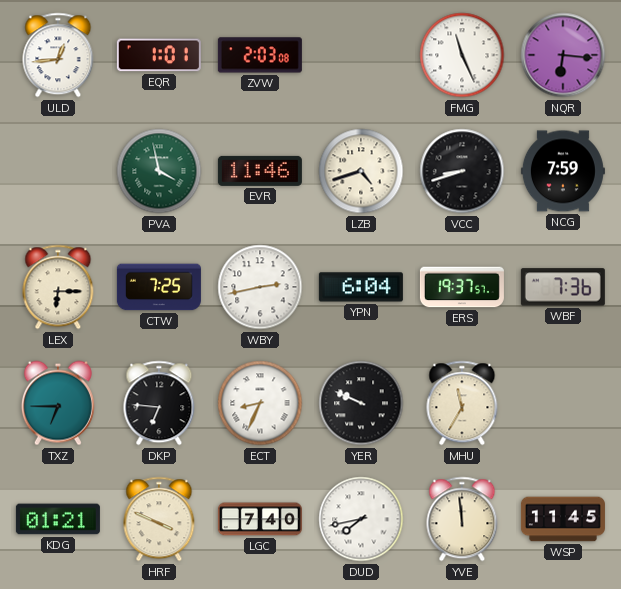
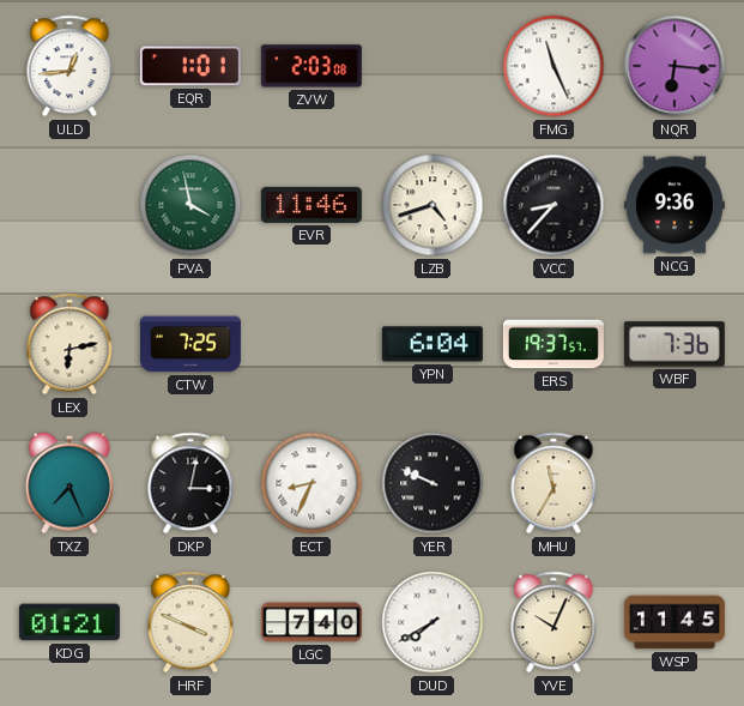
VCC: 8:42 -> 8:37 (554, 205)
NCG: 7:59 -> 9:36 (675, 205)
LEX: 6:15 -> 6:13 (69, 344)
WBY: 2:43 -> none (260, 287)
TXZ: 6:45 -> 7:26 (69, 483)
DKP: 6:46 -> 3:02 (190, 483)
DUD: 7:43 -> 7:40 (433, 622)
YVE: 11:59 -> 10:04 (554, 622)
